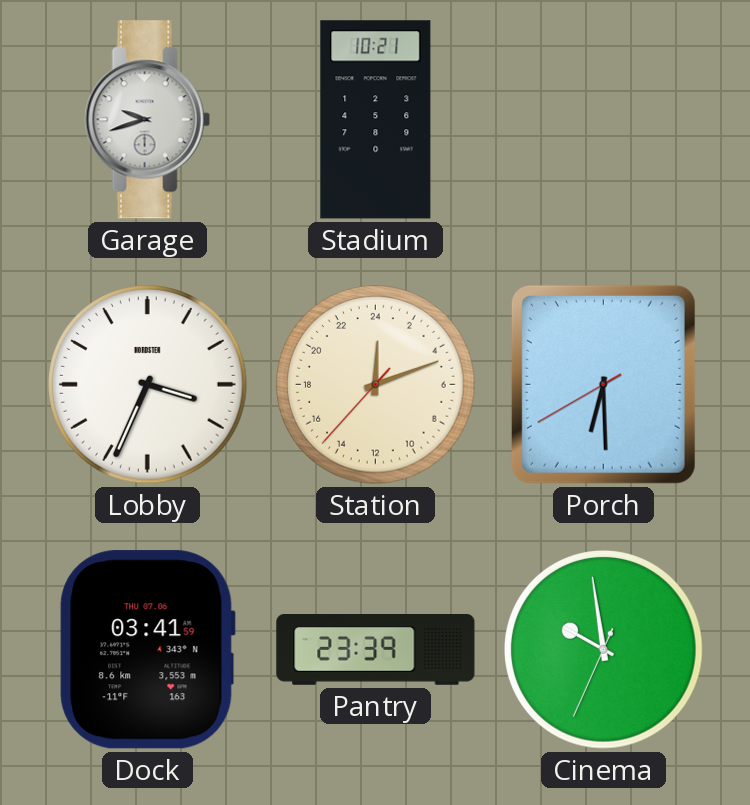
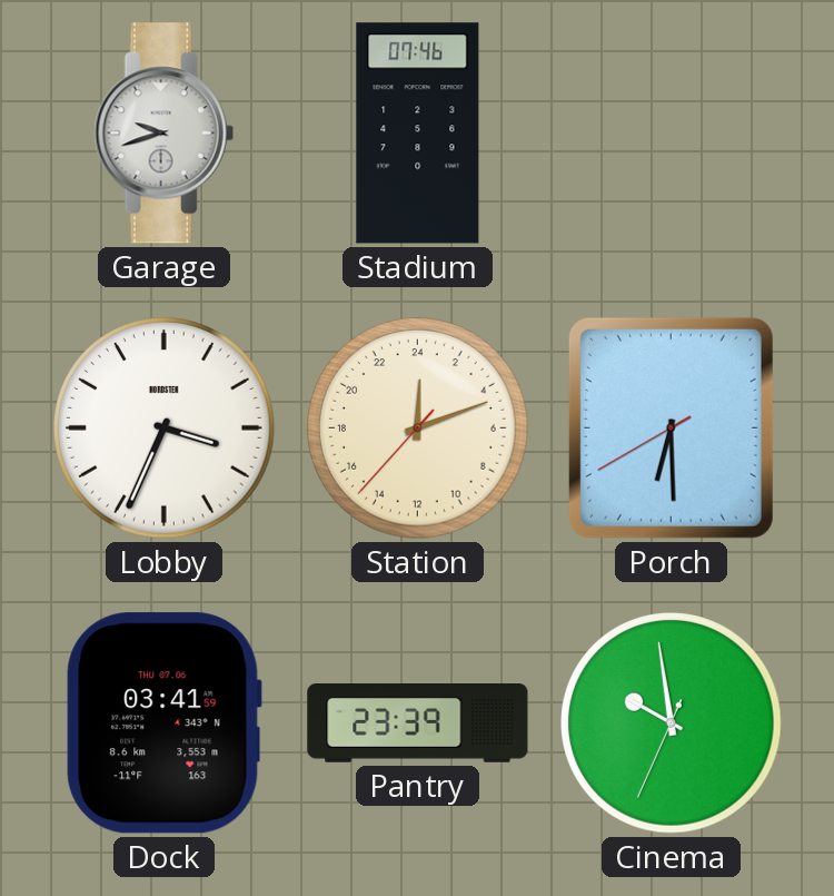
Stadium: 10:21 -> 07:46 (418, 134)
